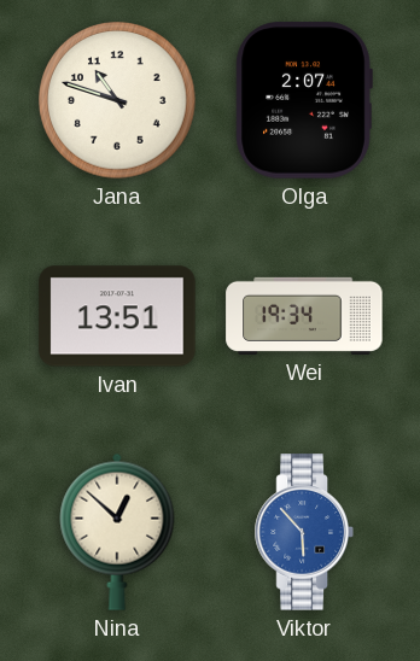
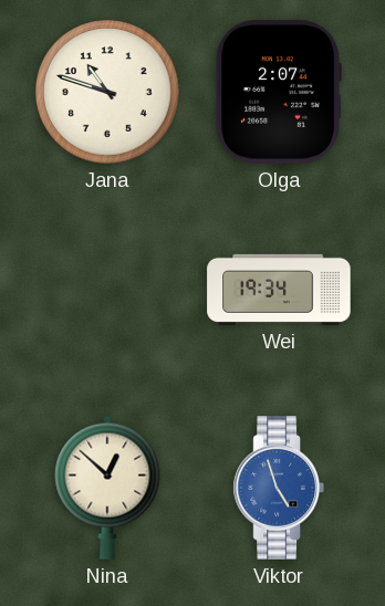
Ivan: 13:51 -> none (117, 316)
Viktor: 5:53 -> 4:57 (279, 488)
